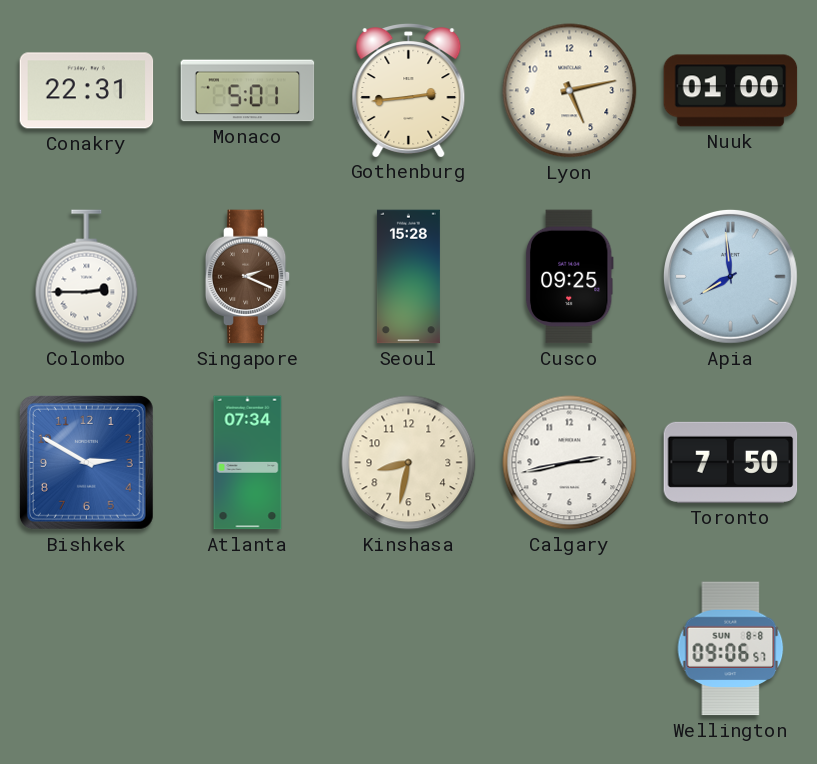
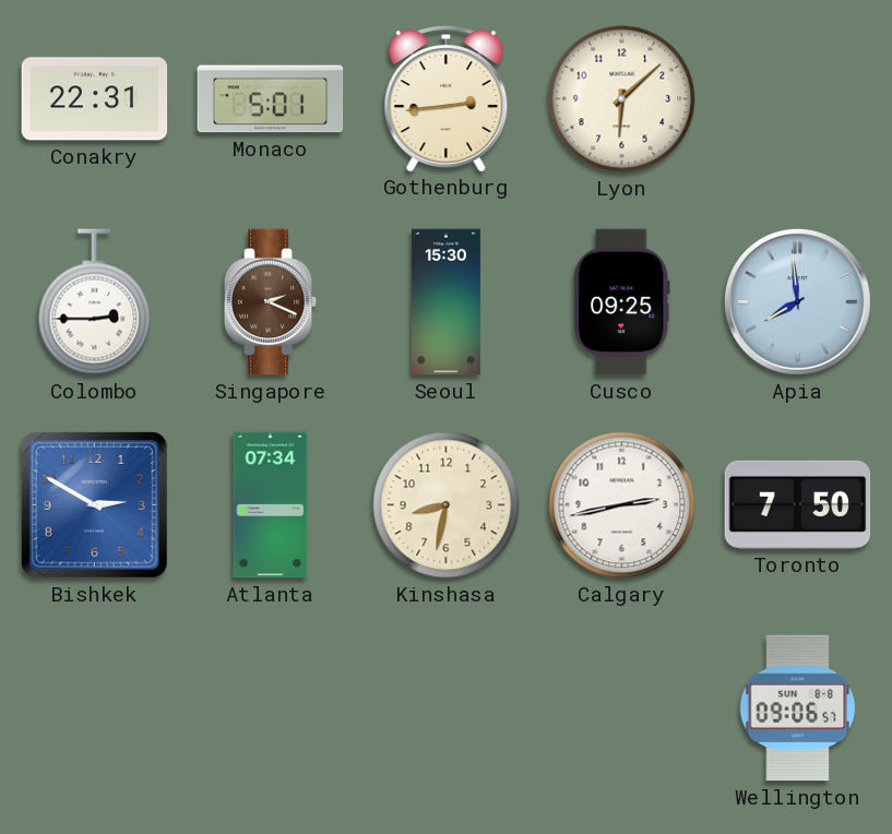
Lyon: 5:13 -> 6:08 (622, 99)
Nuuk: 01:00 -> none (731, 91)
Seoul: 15:28 -> 15:30 (445, 302)
